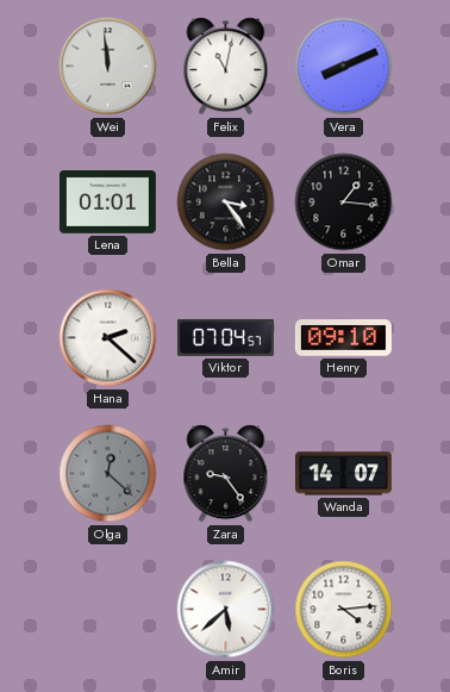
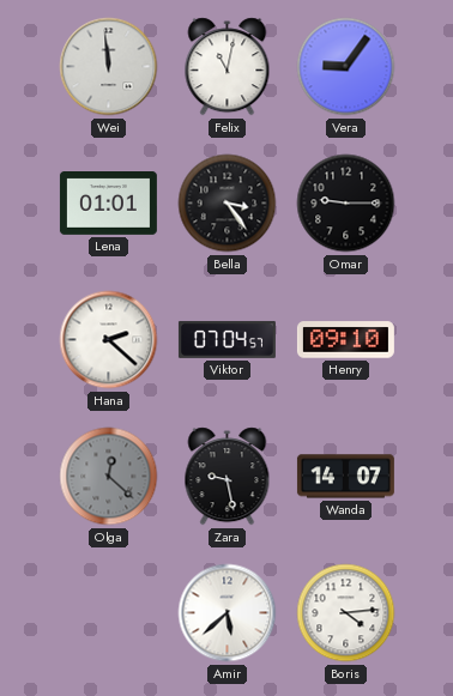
Vera: 8:11 -> 9:06 (346, 67)
Omar: 1:16 -> 9:15 (346, 204)
Zara: 9:24 -> 9:28 (228, 477)
